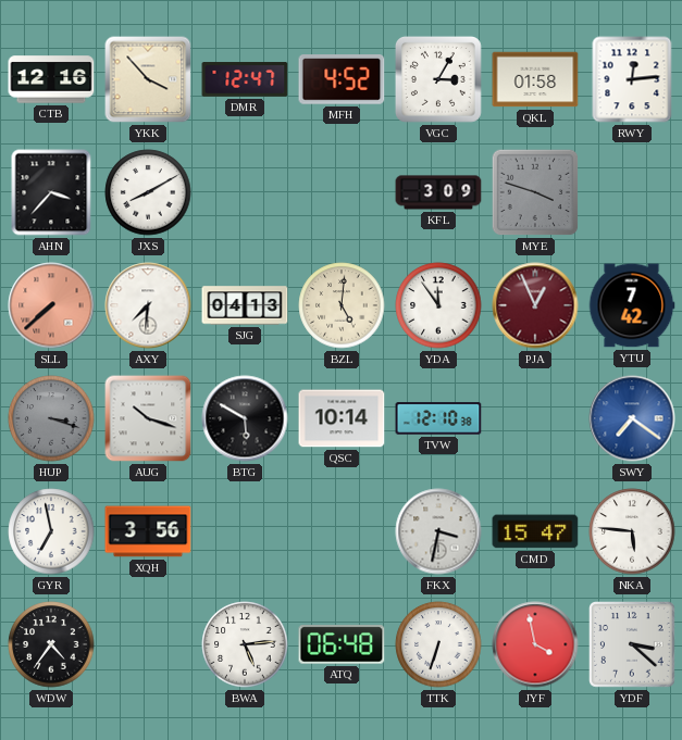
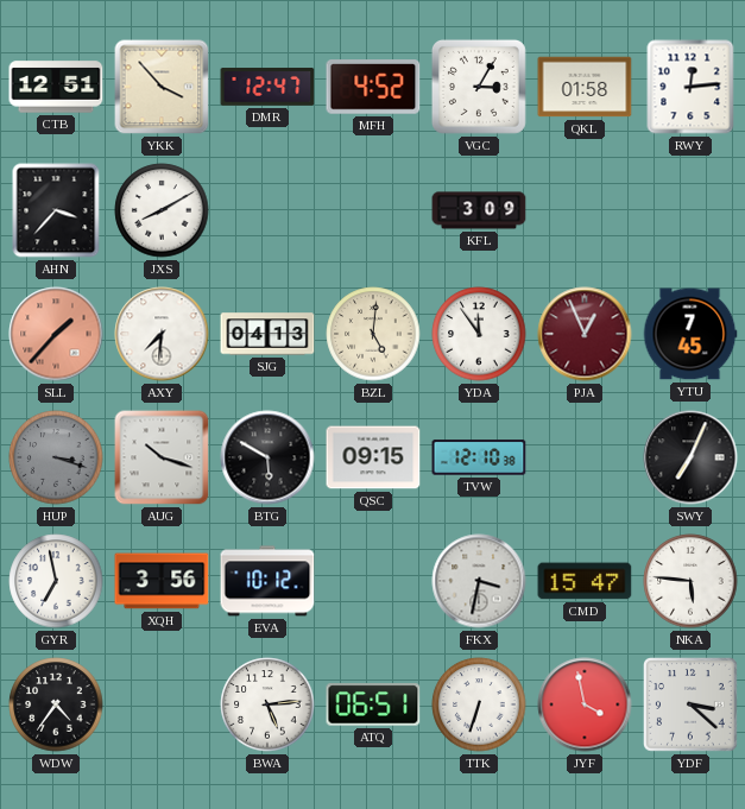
CTB: 12:16 -> 12:51 (56, 87)
MYE: 3:48 -> none (535, 192)
SLL: 7:38 -> 1:37 (56, 334)
YTU: 7:42 -> 7:45 (690, 334)
QSC: 10:14 -> 09:15 (373, 457)
SWY: 7:21 -> 7:04 (690, 457)
SWY dial: blue -> black (690, 457)
EVA: none -> 10:12 (267, 581)
ATQ: 06:48 -> 06:51 (373, 704)
